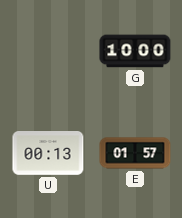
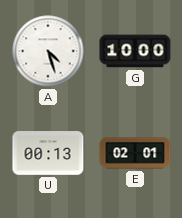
A: none -> 4:27 (48, 51)
E: 01:57 -> 02:01 (135, 153)
